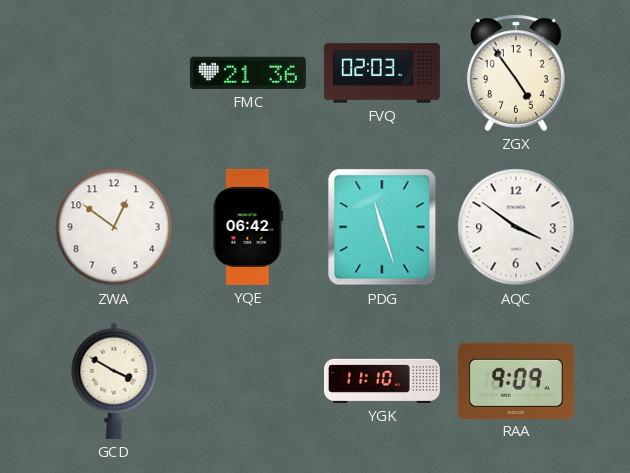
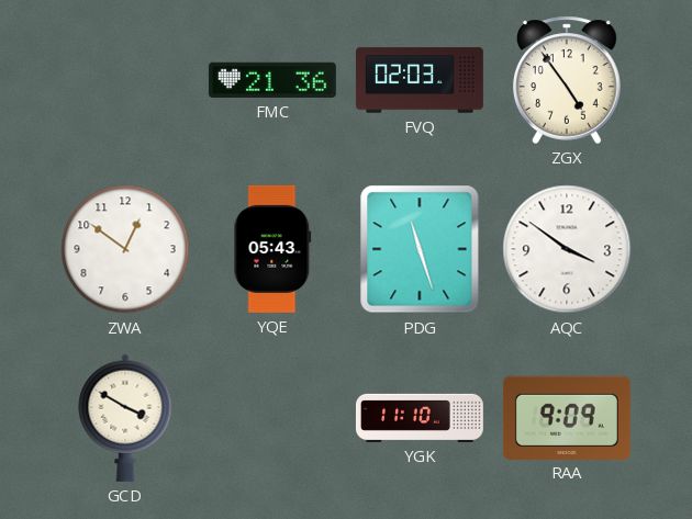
YQE: 06:42 -> 05:43 (272, 249)
